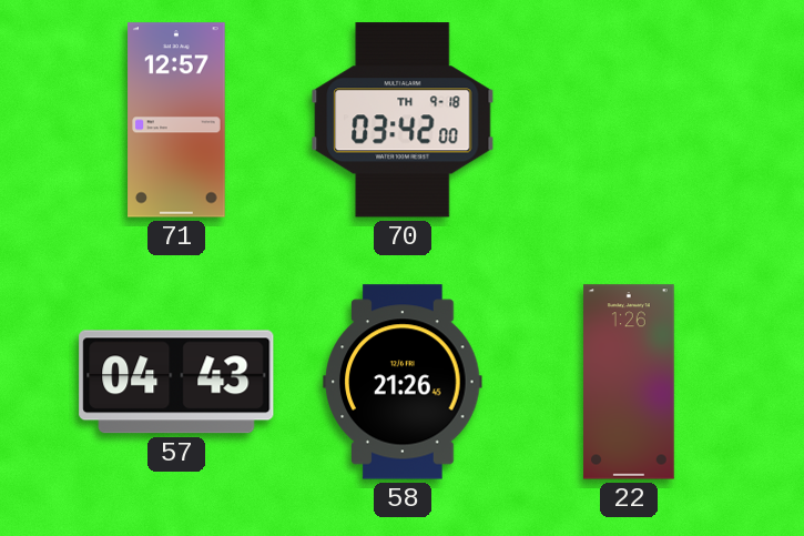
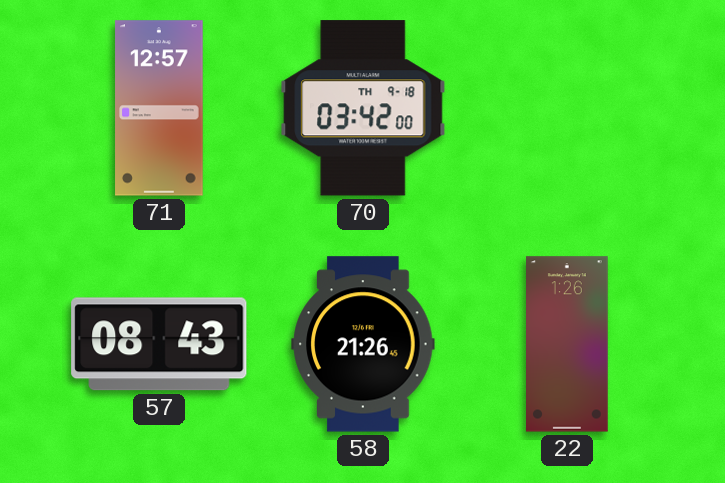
57: 04:43 -> 08:43 (159, 344)
